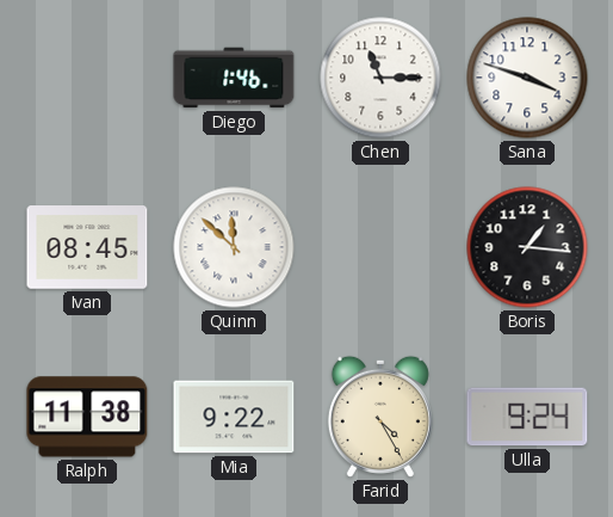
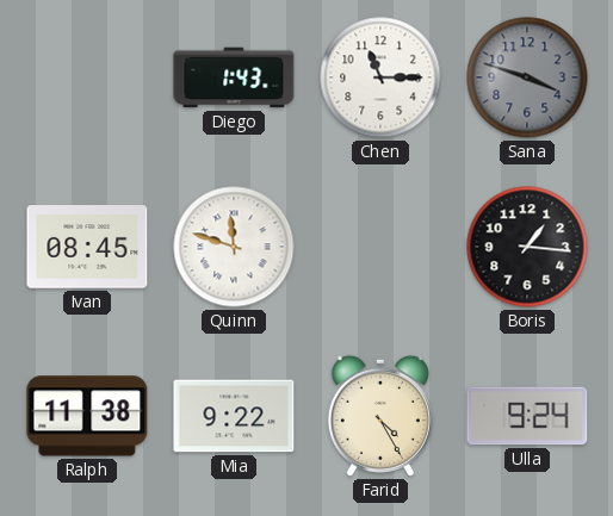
Diego: 1:46 -> 1:43 (234, 77)
Sana dial: white -> grey (527, 77)
Quinn: 11:52 -> 11:48 (234, 247)
